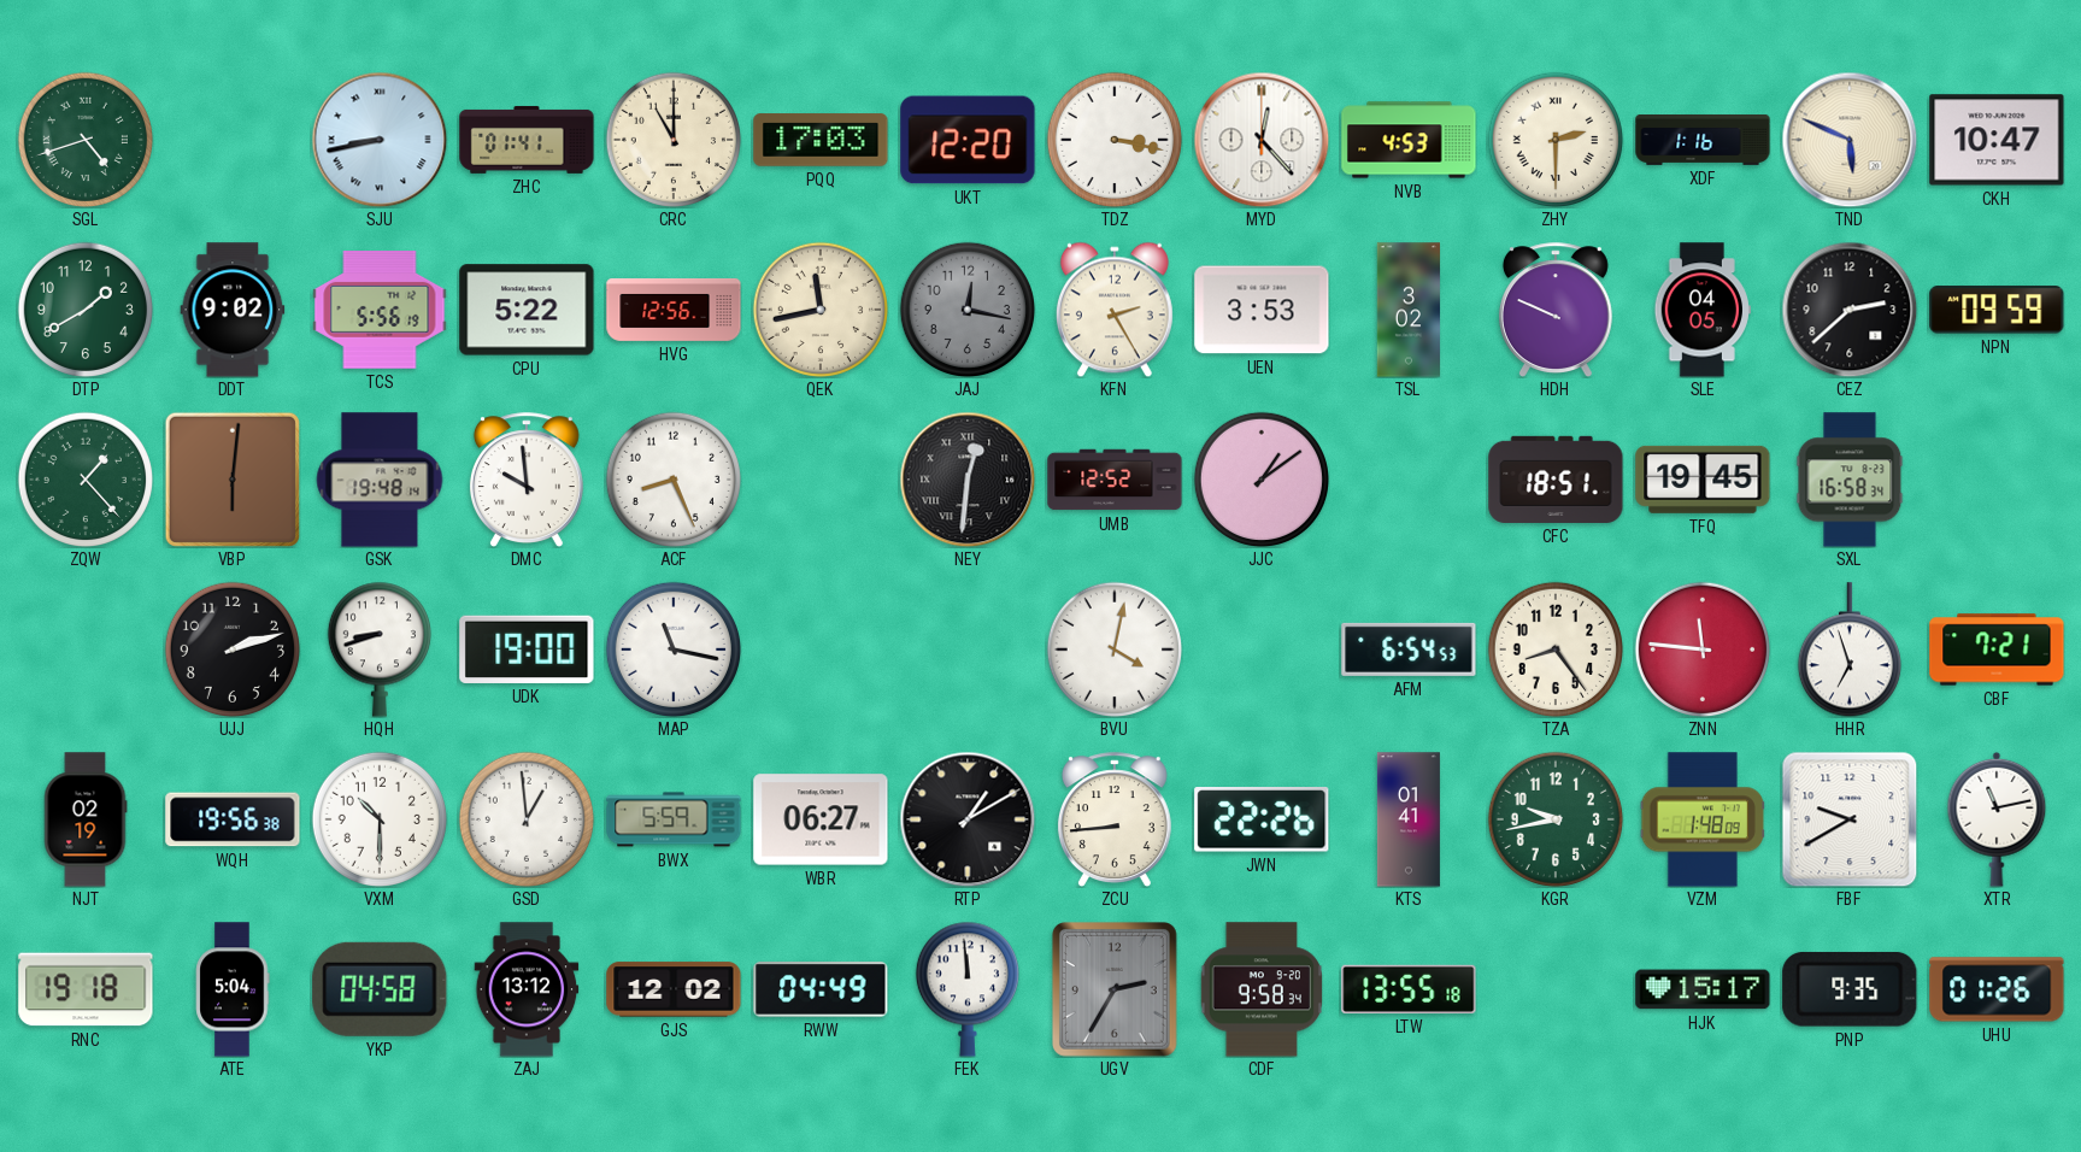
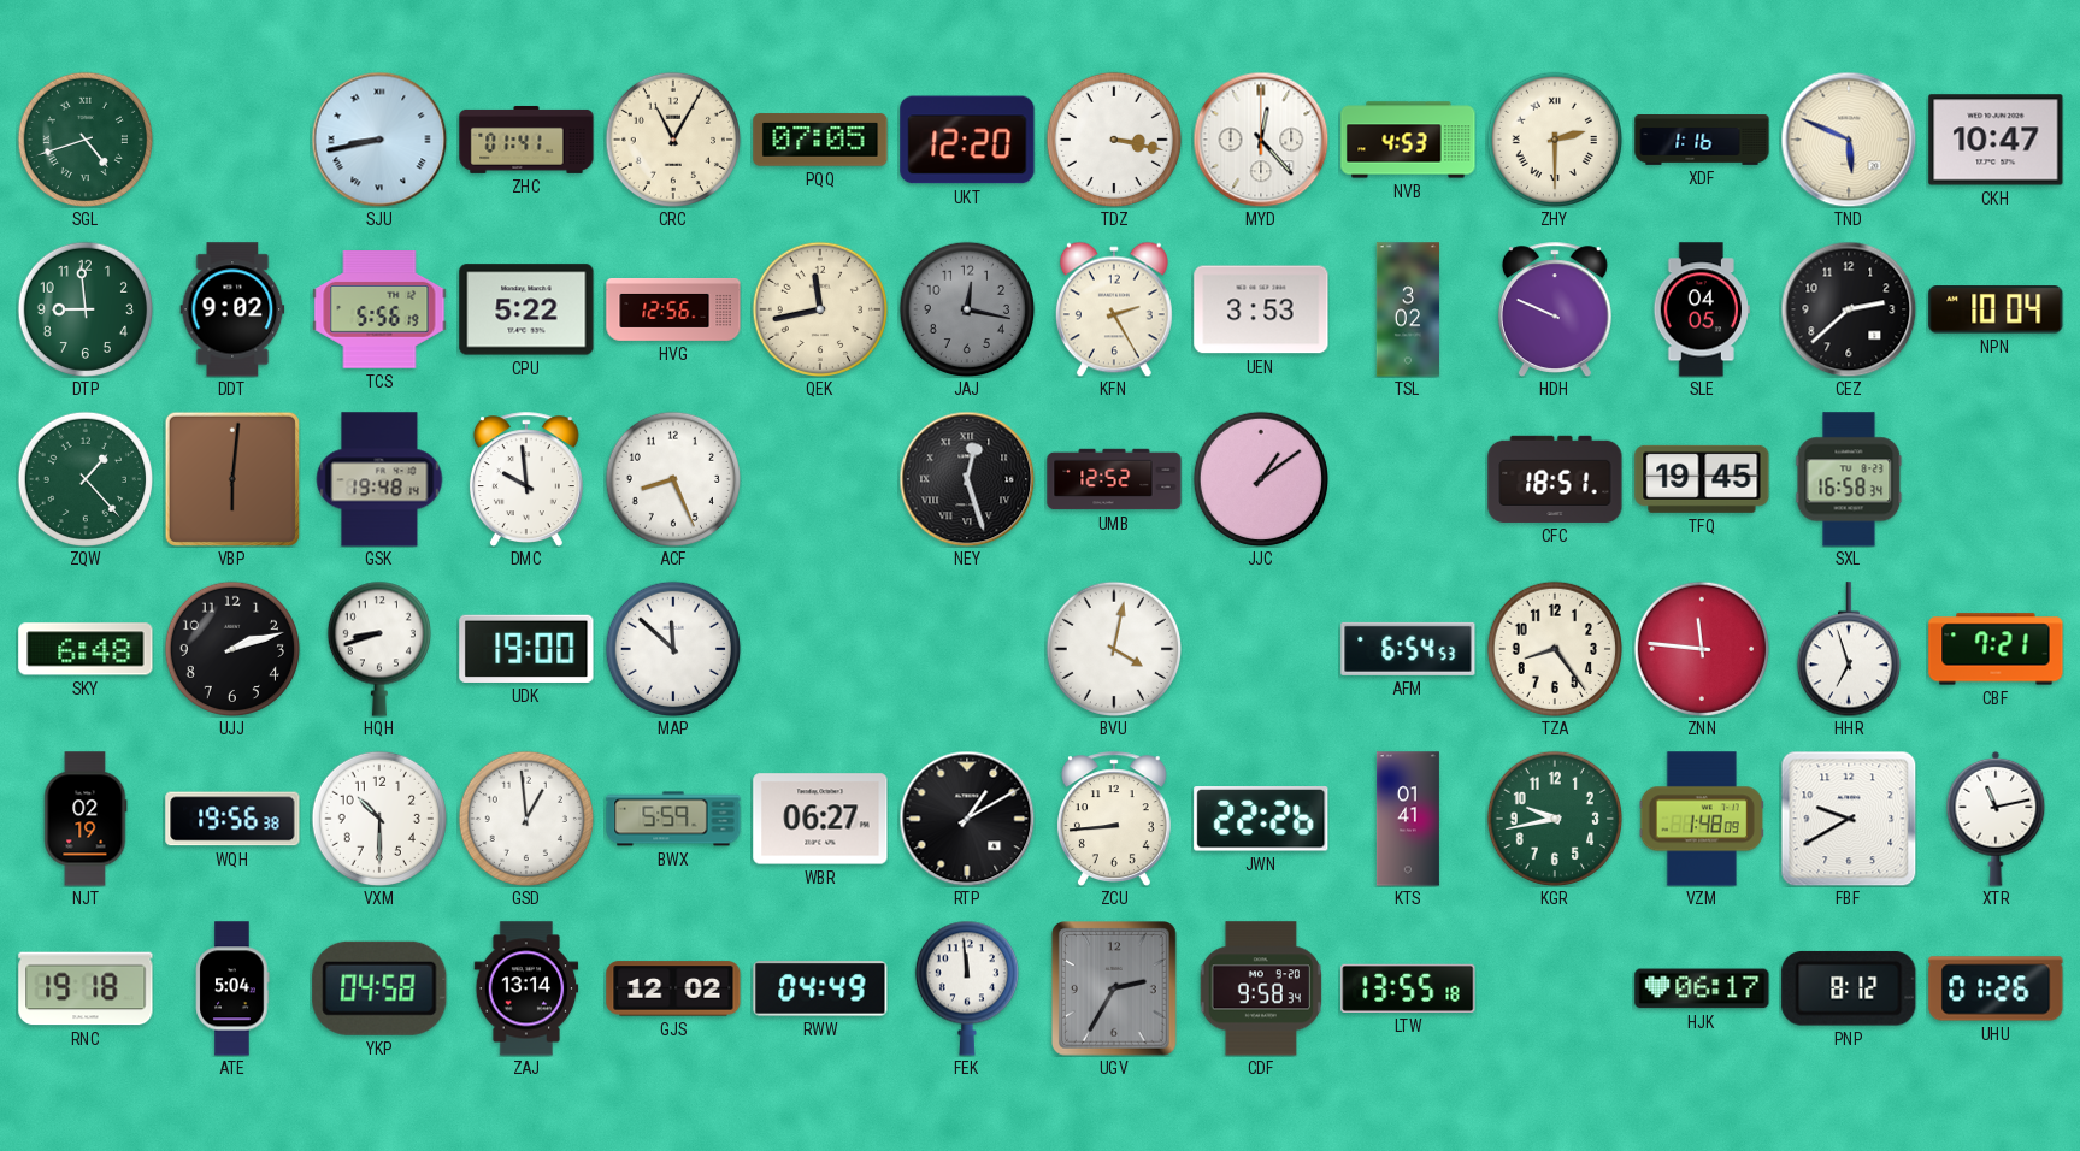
CRC: 11:00 -> 11:05 (672, 138)
PQQ: 17:03 -> 07:05 (820, 140)
DTP: 1:40 -> 8:59 (84, 308)
NPN: 09:59 -> 10:04 (1996, 309)
NEY: 12:31 -> 12:27 (967, 479)
SKY: none -> 6:48 (86, 649)
MAP: 11:17 -> 11:52 (672, 648)
ZAJ: 13:12 -> 13:14 (526, 988)
HJK: 15:17 -> 06:17 (1702, 988)
PNP: 9:35 -> 8:12 (1849, 988)
